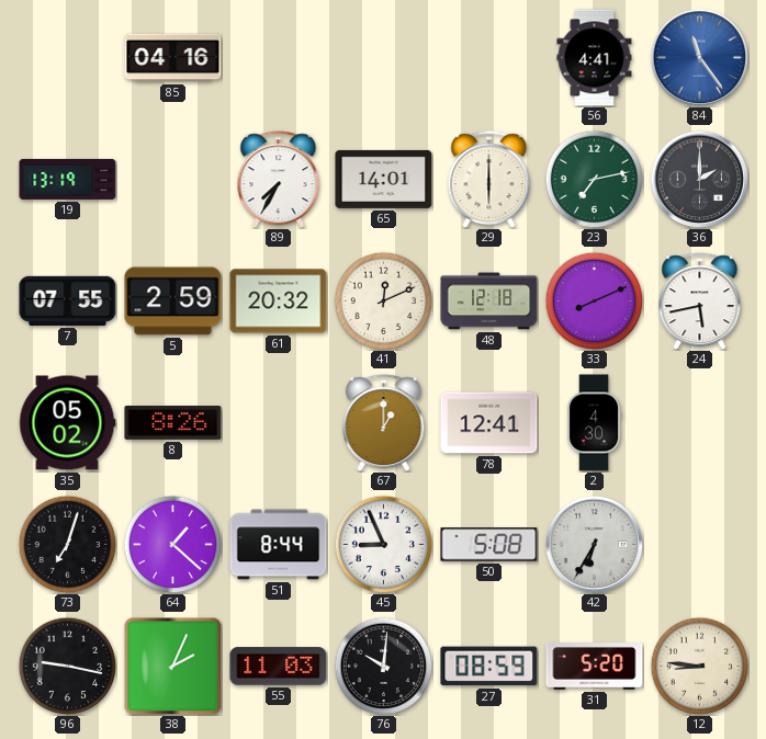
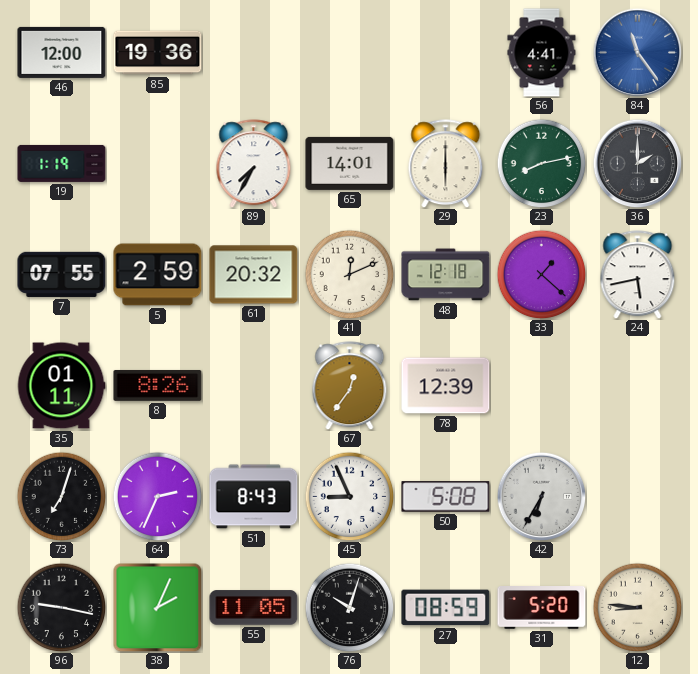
46: none -> 12:00 (62, 52)
85: 04:16 -> 19:36 (158, 53)
19: 13:19 -> 1:19 (62, 163)
23: 7:13 -> 8:13 (541, 163)
33: 8:11 -> 1:22 (541, 274)
35: 05:02 -> 01:11 (61, 386)
67: 1:00 -> 12:36 (350, 386)
78: 12:41 -> 12:39 (446, 386)
2: 4:30 -> none (595, 423)
64: 1:22 -> 2:34 (157, 496)
51: 8:44 -> 8:43 (254, 497)
55: 11:03 -> 11:05 (254, 608)
76: 10:01 -> 10:03 (349, 607)
